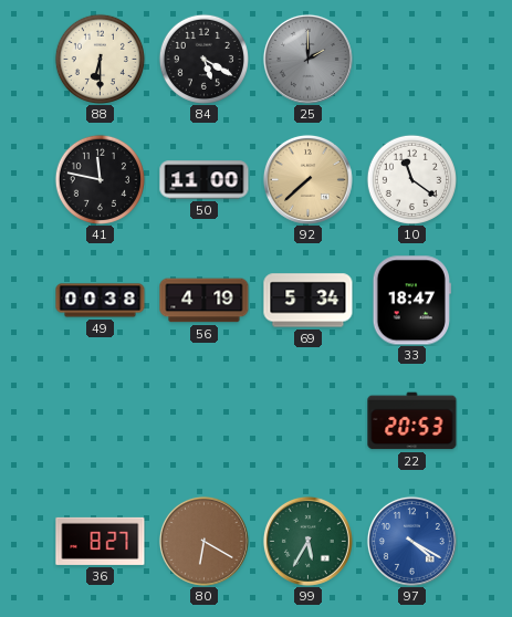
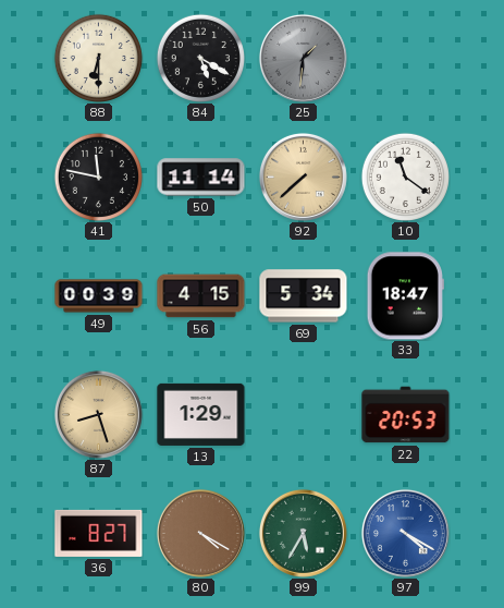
25: 2:00 -> 1:31 (303, 58)
50: 11:00 -> 11:14 (201, 178)
49: 00:38 -> 00:39 (99, 296)
56: 4:19 -> 4:15 (201, 296)
87: none -> 8:27 (98, 414)
13: none -> 1:29 (201, 414)
80: 6:20 -> 4:20 (200, 533)
